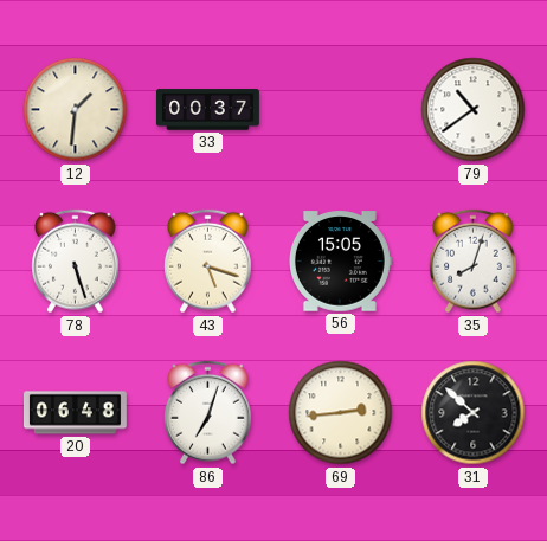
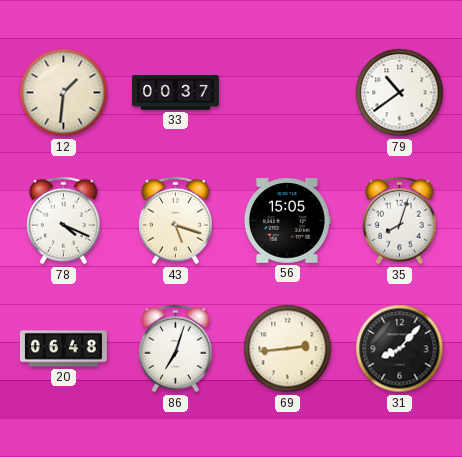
78: 5:27 -> 4:19 (64, 221)
31: 7:52 -> 8:07 (400, 349)
